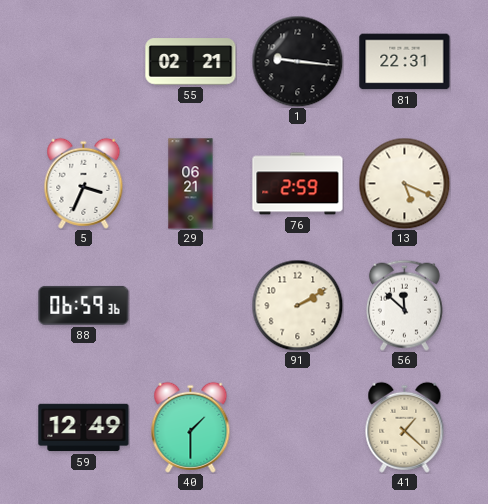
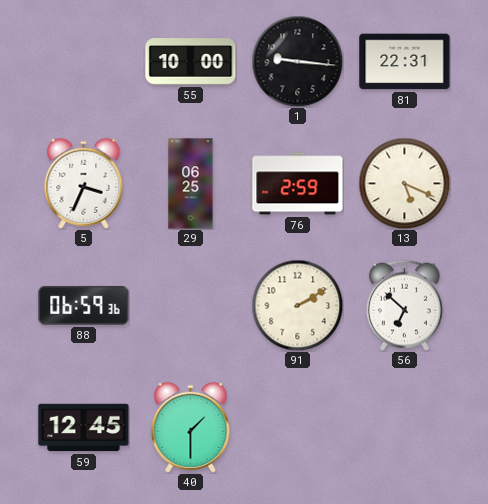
55: 02:21 -> 10:00 (191, 62)
29: 06:21 -> 06:25 (191, 184)
56: 11:52 -> 6:52 (404, 305)
59: 12:49 -> 12:45 (84, 428)
41: 1:22 -> none (405, 427)
